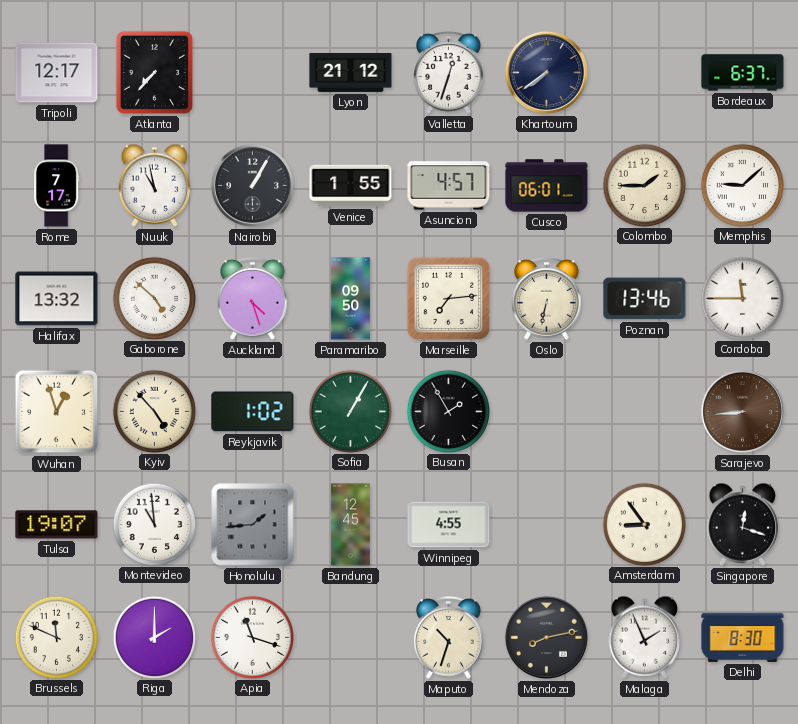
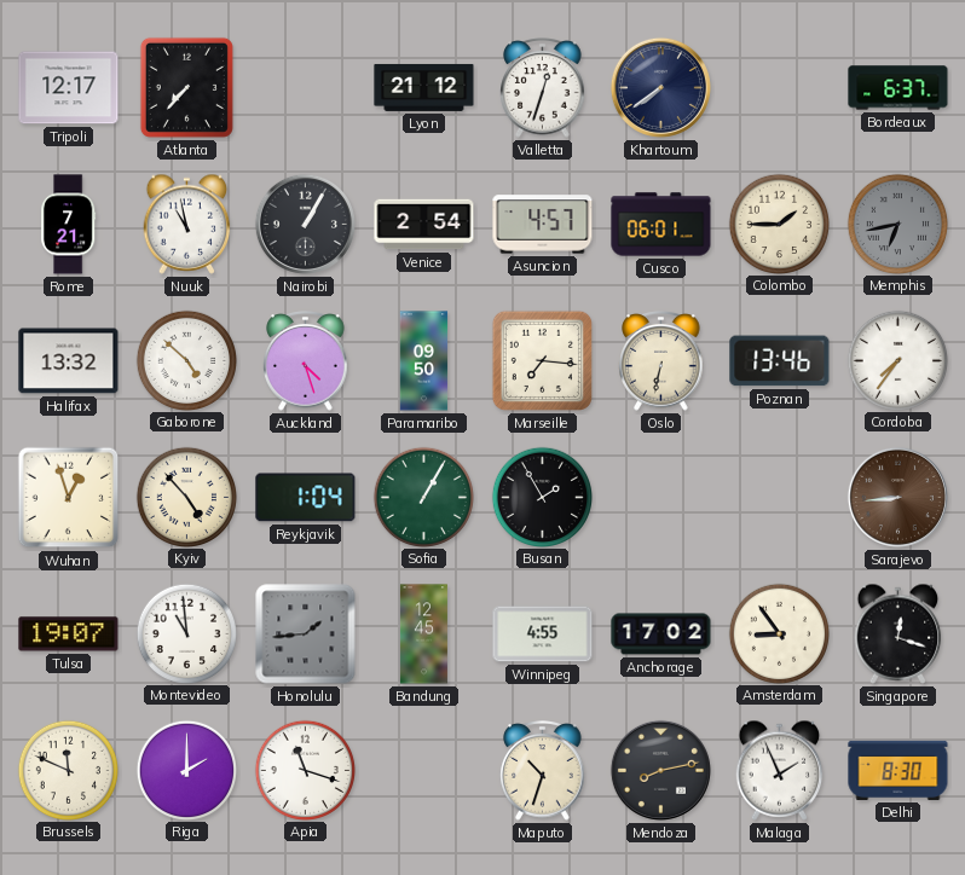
Rome: 7:17 -> 7:21 (69, 225)
Venice: 1:55 -> 2:54 (424, 225)
Memphis: 9:08 -> 6:43 (897, 224)
Memphis dial: white -> grey (897, 224)
Marseille: 7:14 -> 7:16 (542, 360)
Cordoba: 11:45 -> 7:36 (897, 360)
Reykjavik: 1:02 -> 1:04 (306, 498)
Anchorage: none -> 17:02 (661, 634)
